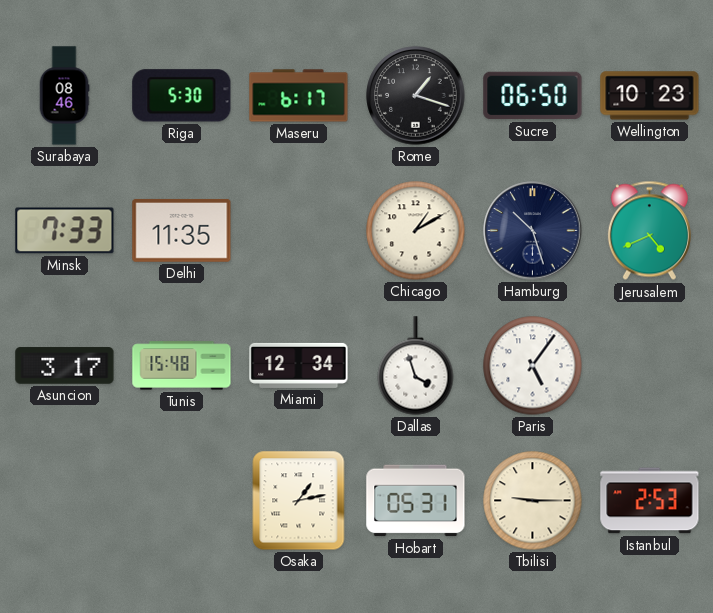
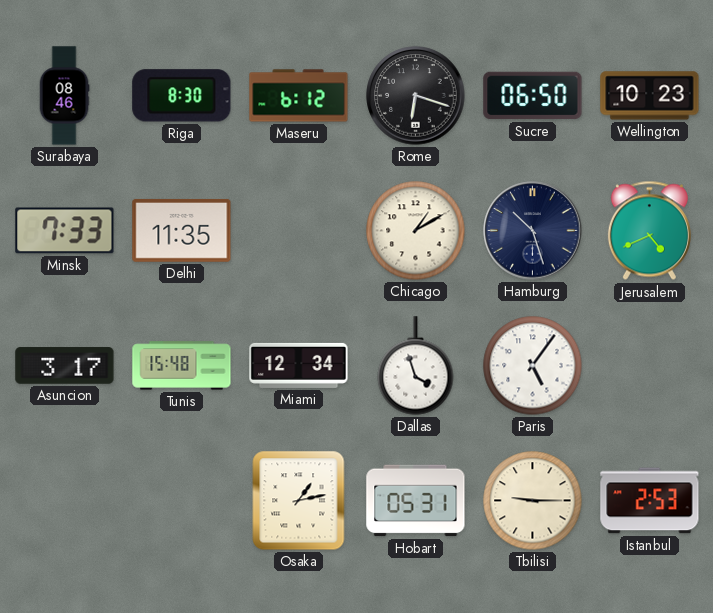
Riga: 5:30 -> 8:30 (182, 96)
Maseru: 6:17 -> 6:12 (299, 96)
Rome: 1:18 -> 6:18 (416, 96)
